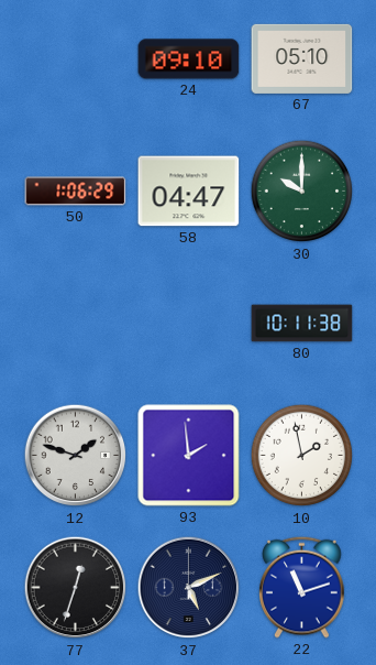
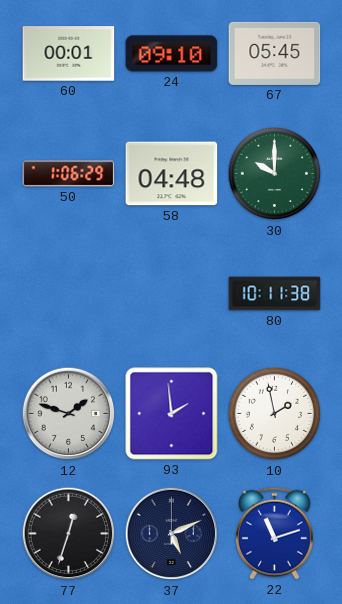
60: none -> 00:01 (69, 54)
67: 05:10 -> 05:45 (275, 53)
58: 04:47 -> 04:48 (172, 174)
